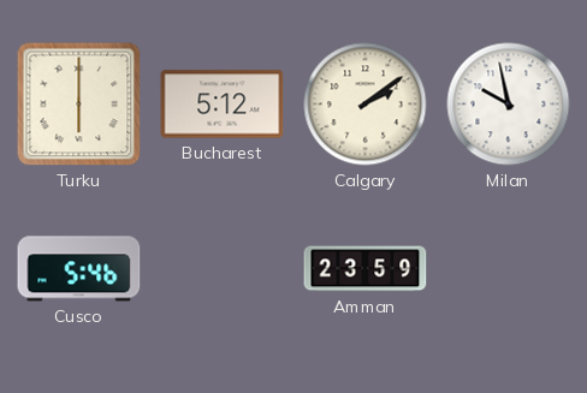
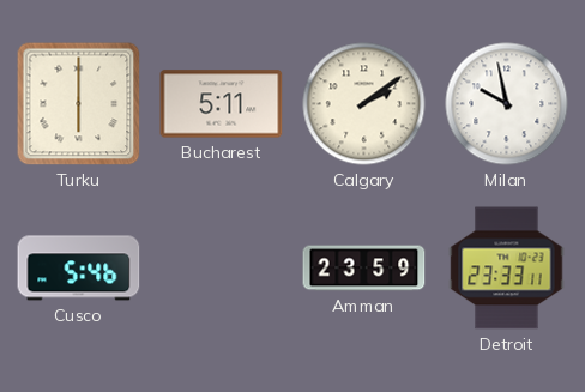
Bucharest: 5:12 -> 5:11 (222, 104)
Detroit: none -> 23:33 (507, 269)
